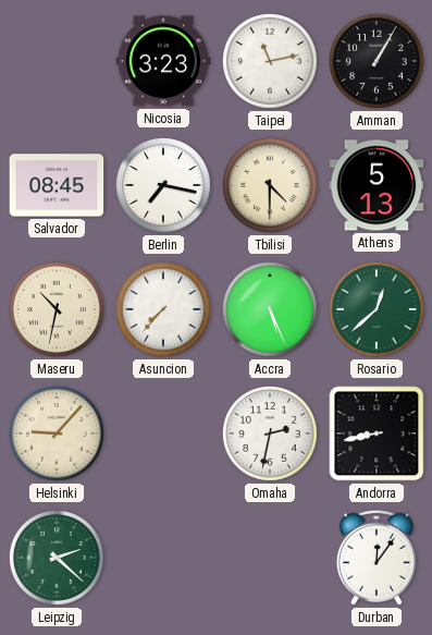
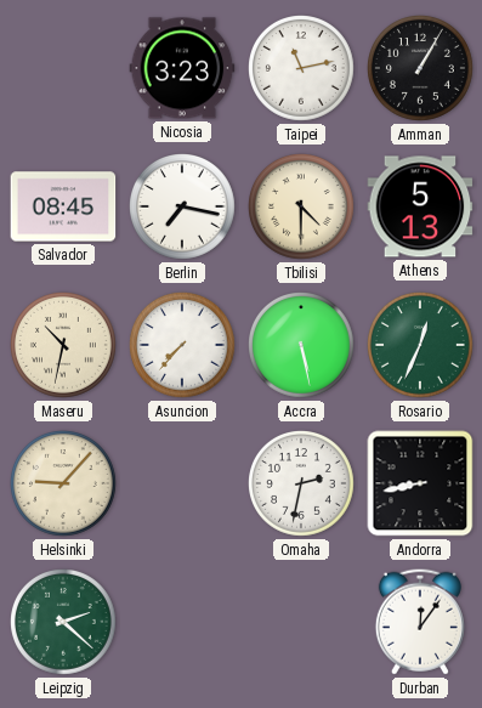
Accra: 5:26 -> 5:28 (302, 346)
Rosario: 12:38 -> 12:34 (421, 346)
